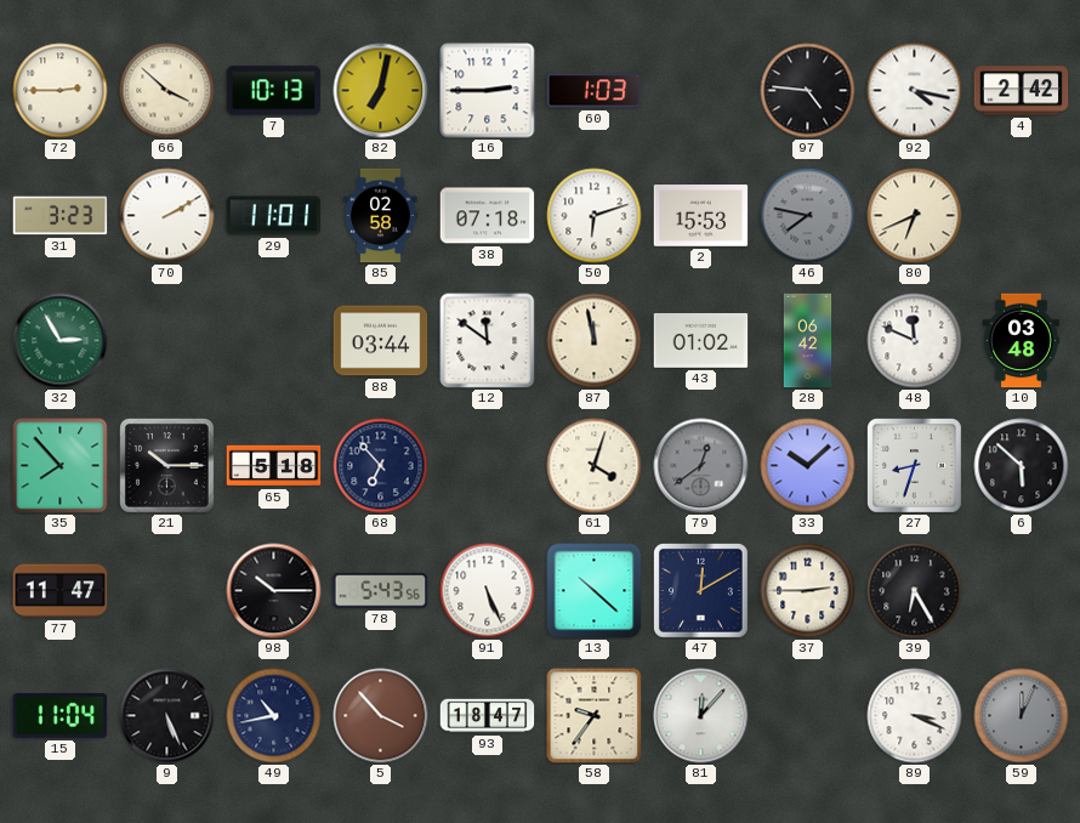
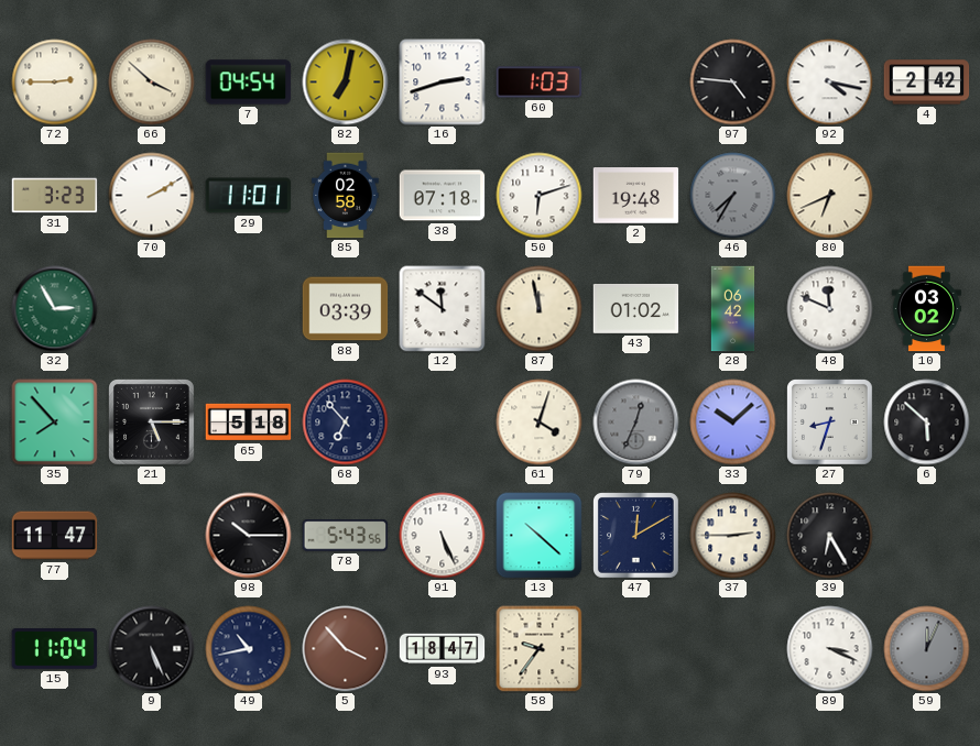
7: 10:13 -> 04:54 (249, 83)
16: 2:45 -> 2:42 (443, 83)
2: 15:53 -> 19:48 (636, 196)
46: 7:47 -> 7:35 (733, 196)
88: 03:44 -> 03:39 (346, 309)
10: 03:48 -> 03:02 (926, 309)
21: 10:15 -> 5:15 (152, 423)
79: 12:39 -> 12:34 (636, 423)
81: 12:07 -> none (701, 716)
